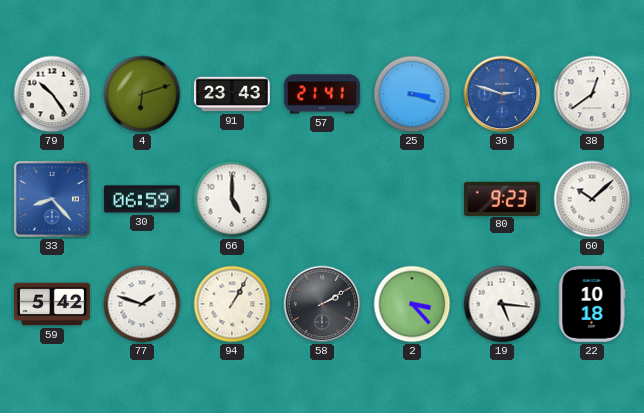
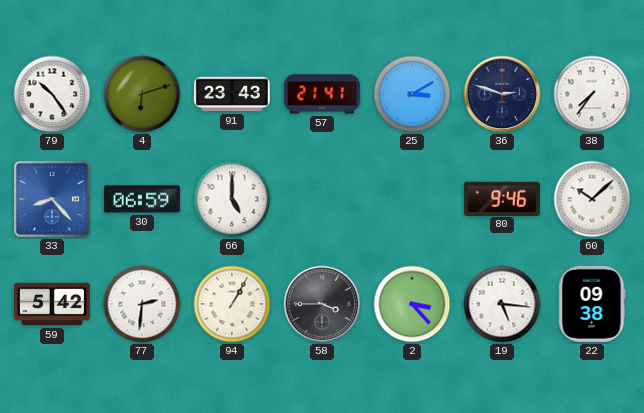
25: 3:18 -> 3:10 (412, 94)
36 dial: blue -> navy (502, 94)
38: 12:39 -> 7:36 (592, 94)
80: 9:23 -> 9:46 (502, 198)
77: 1:48 -> 2:31 (142, 304)
58: 2:10 -> 3:45 (322, 304)
22: 10:18 -> 09:38 (592, 304)
